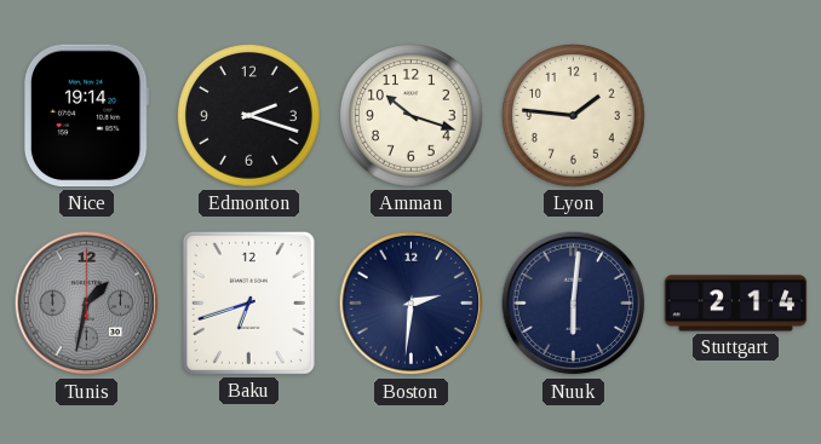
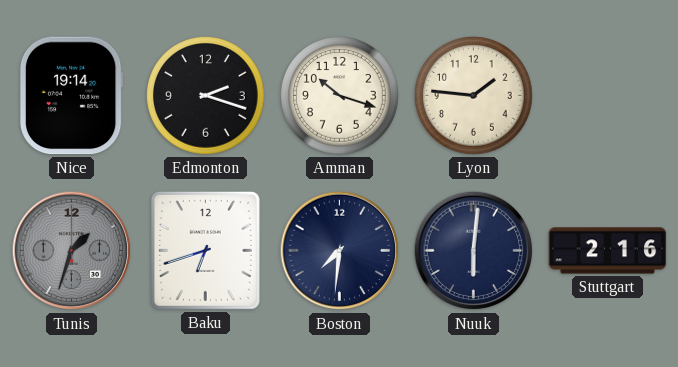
Tunis: 1:32 -> 1:33 (72, 251)
Boston: 2:31 -> 7:31 (340, 251)
Stuttgart: 2:14 -> 2:16 (608, 251)
